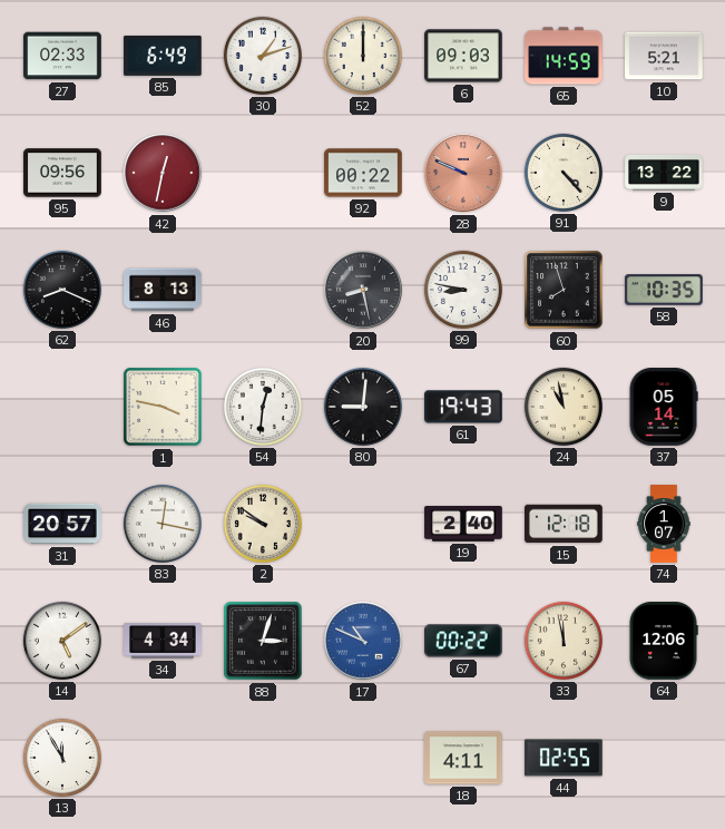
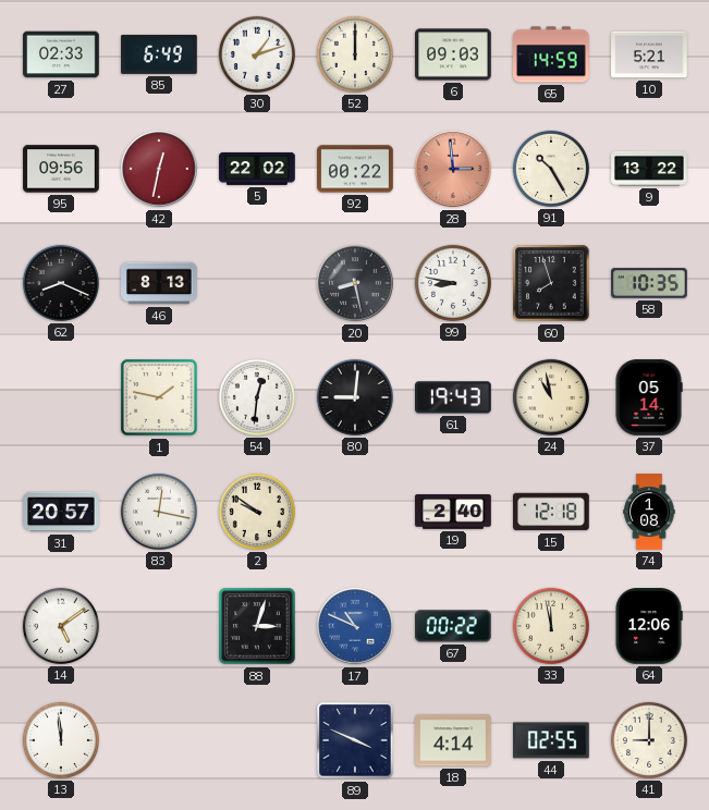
5: none -> 22:02 (257, 169)
28: 9:49 -> 2:59 (453, 169)
91: 4:23 -> 10:25 (551, 169)
1: 3:47 -> 1:47 (159, 397)
74: 1:07 -> 1:08 (649, 512)
34: 4:34 -> none (163, 641)
13: 11:55 -> 11:59 (61, 740)
89: none -> 3:49 (355, 740)
18: 4:11 -> 4:14 (453, 740)
41: none -> 9:00 (649, 740)
